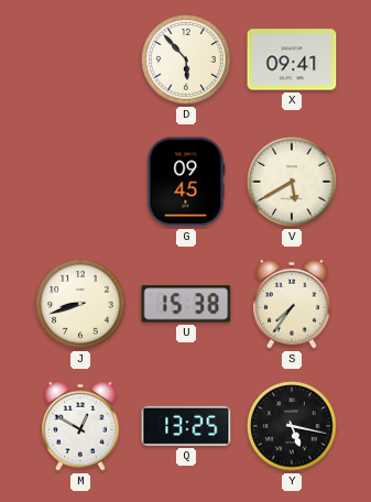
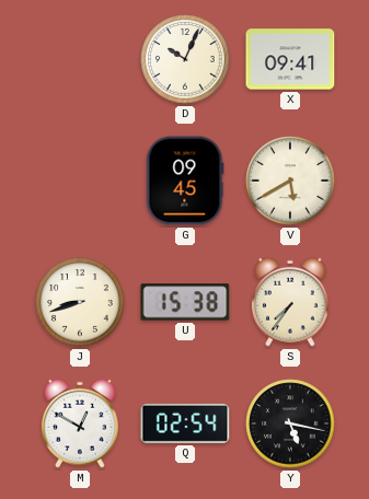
D: 5:53 -> 10:04 (185, 59)
Q: 13:25 -> 02:54 (185, 423)
